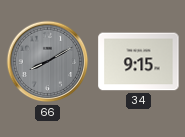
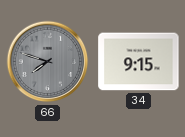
66: 8:10 -> 7:48 (48, 62)
